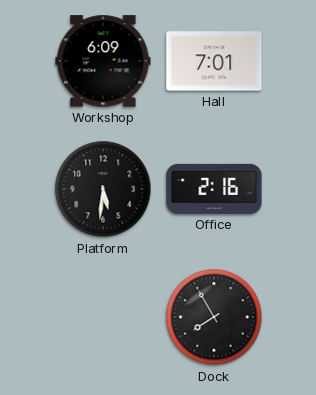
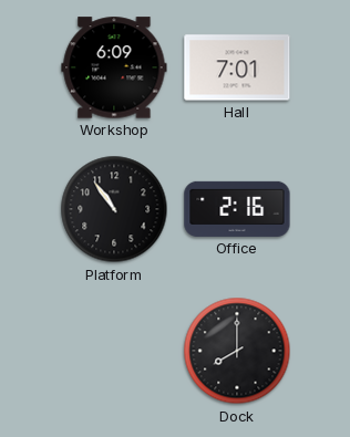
Platform: 5:31 -> 10:54 (114, 209)
Dock: 7:55 -> 8:00 (237, 351)
